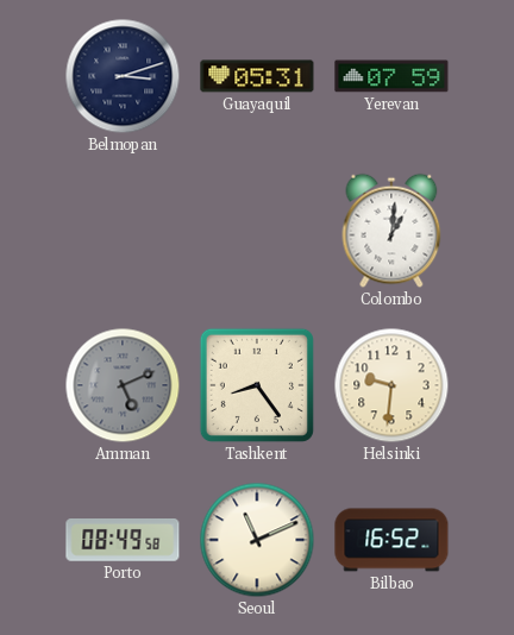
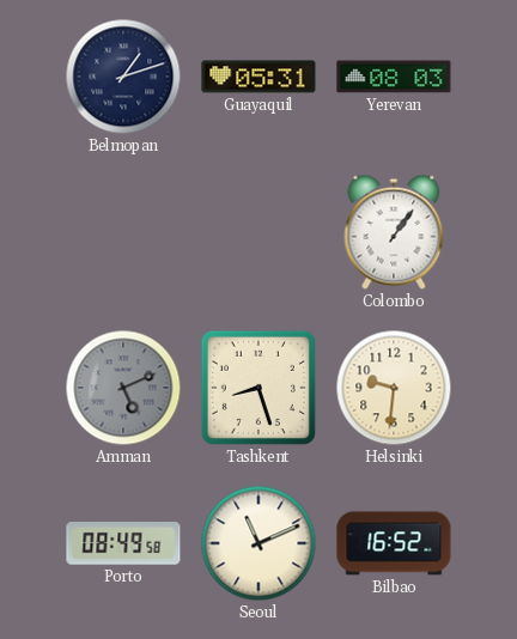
Belmopan: 3:12 -> 1:12 (123, 77)
Yerevan: 07:59 -> 08:03 (394, 77)
Colombo: 1:01 -> 1:06 (394, 232)
Tashkent: 8:24 -> 8:27 (258, 388)
